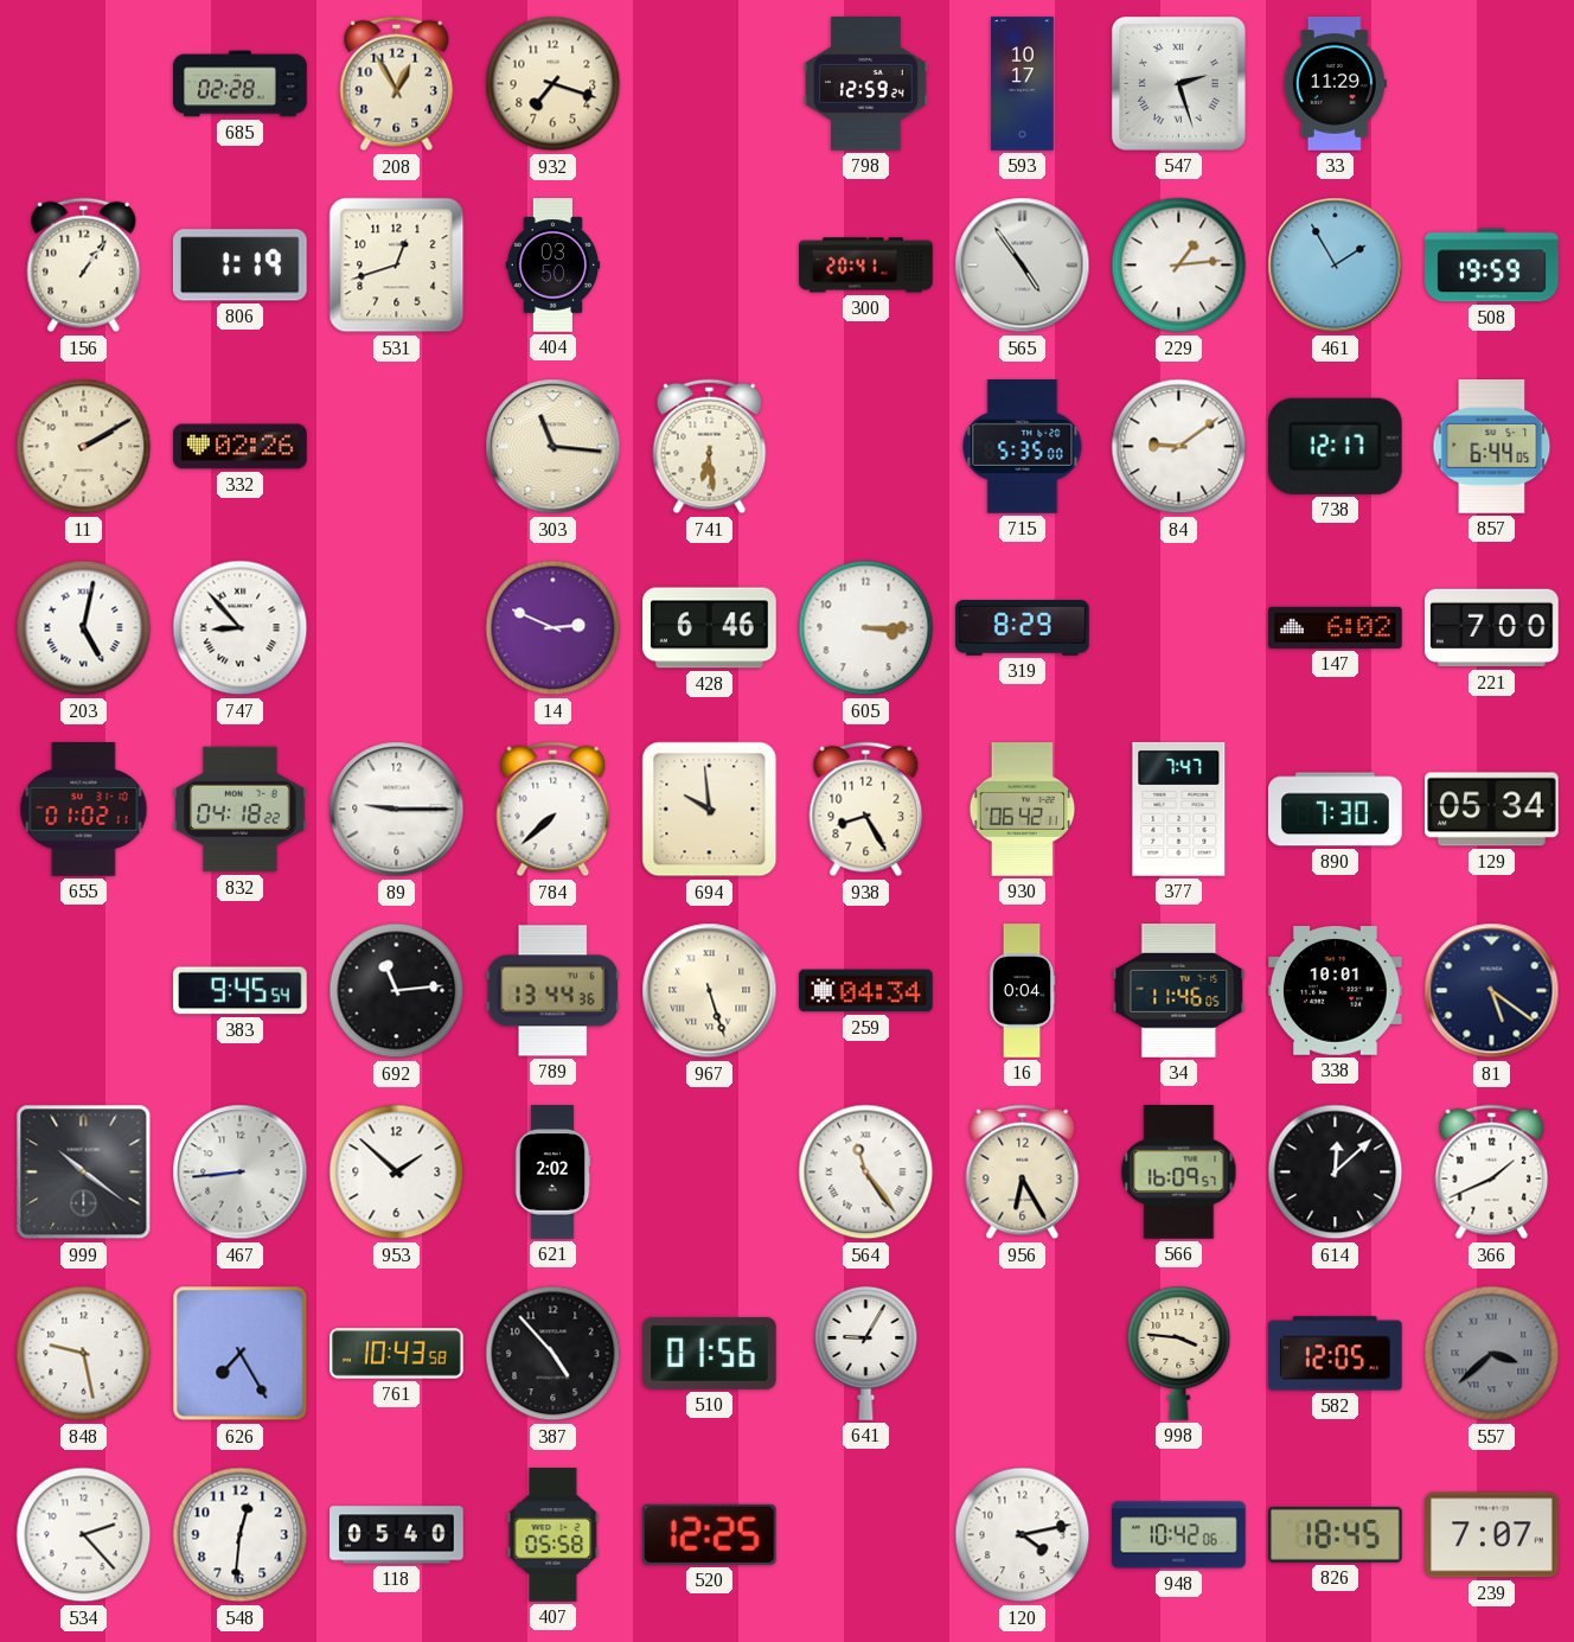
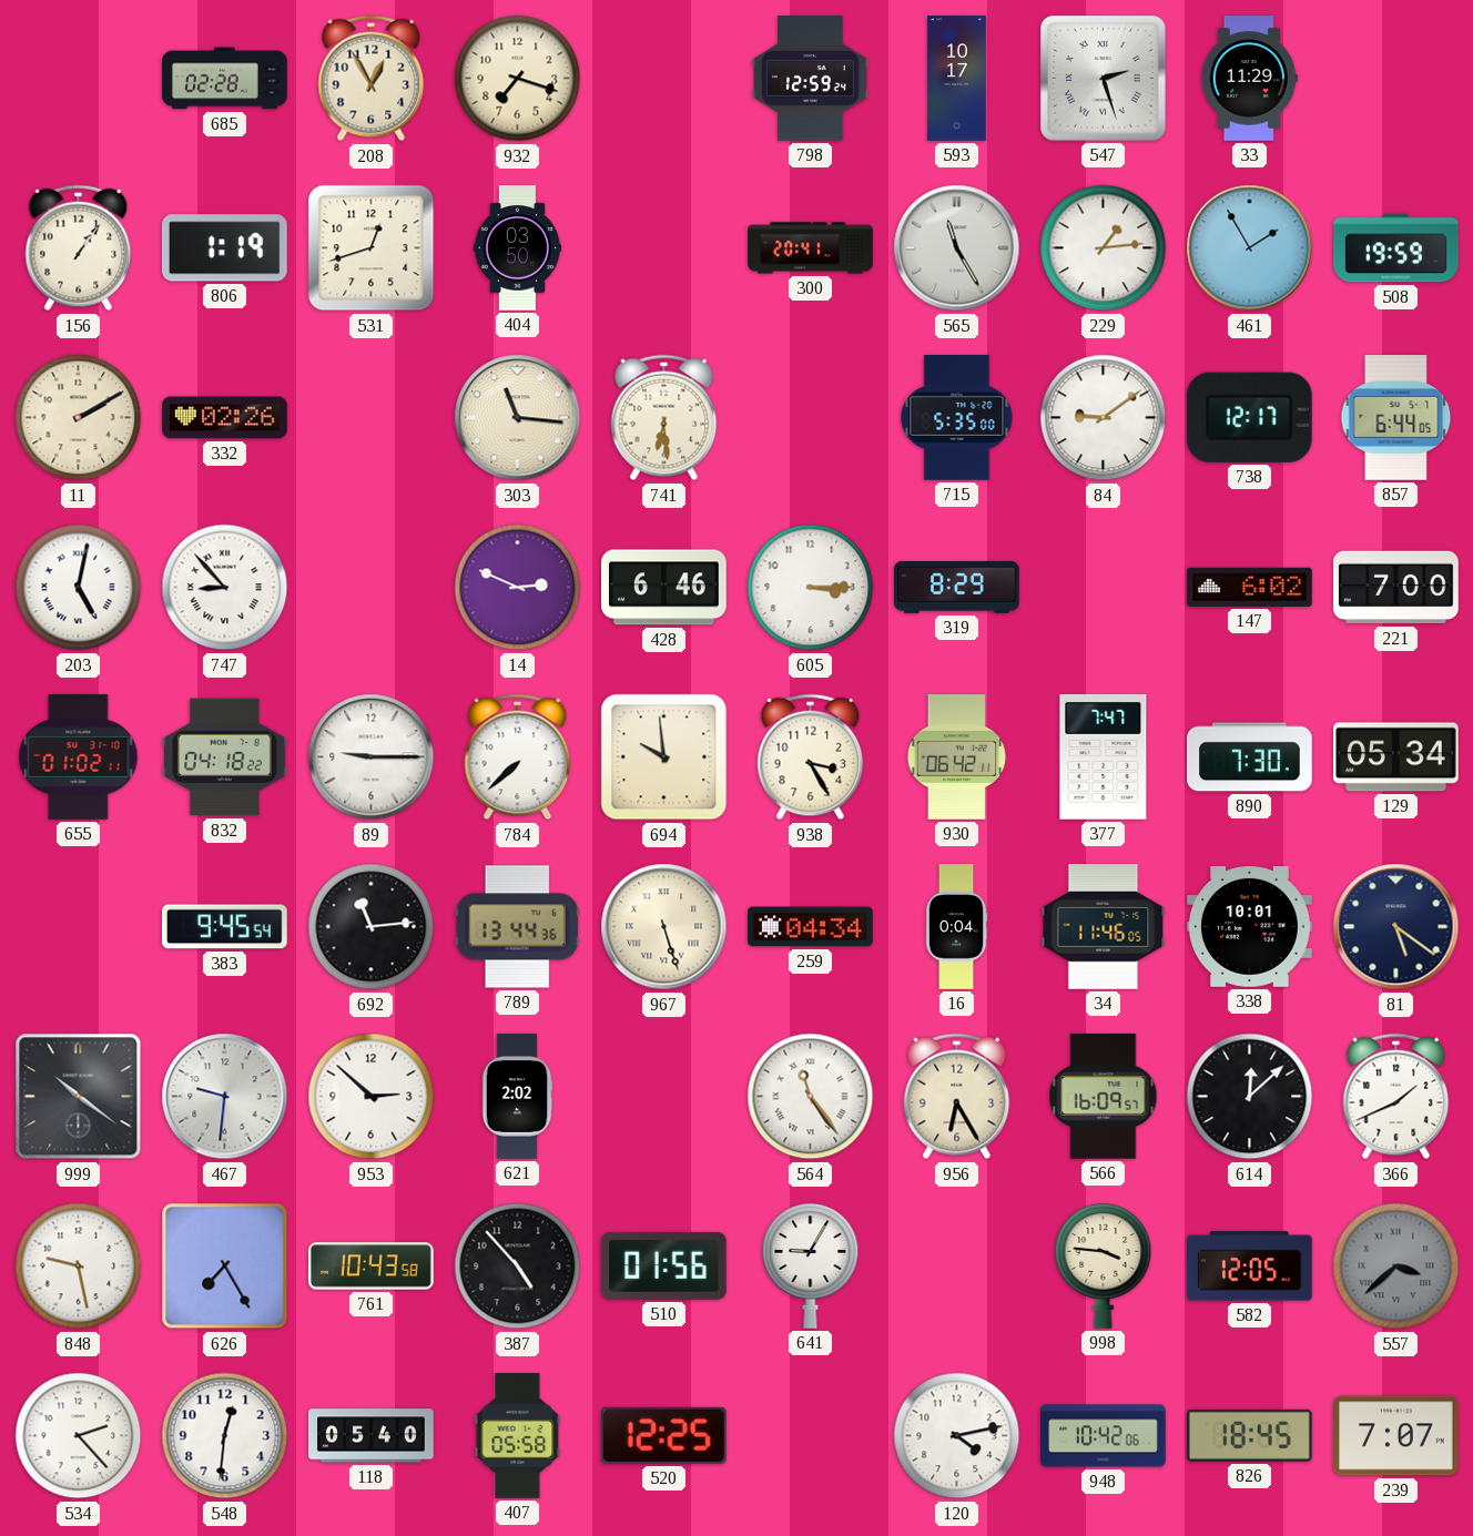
565: 4:54 -> 11:25 (957, 248)
938: 8:25 -> 3:25 (811, 757)
467: 8:44 -> 9:31 (225, 1097)
953: 1:52 -> 2:52 (372, 1097)
